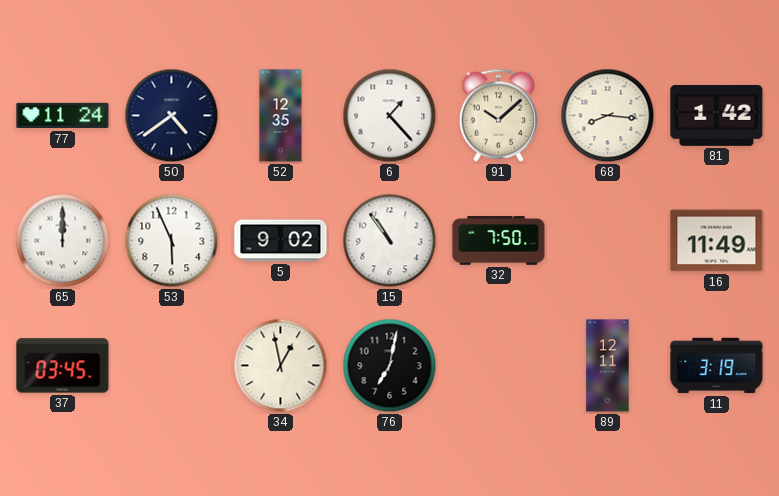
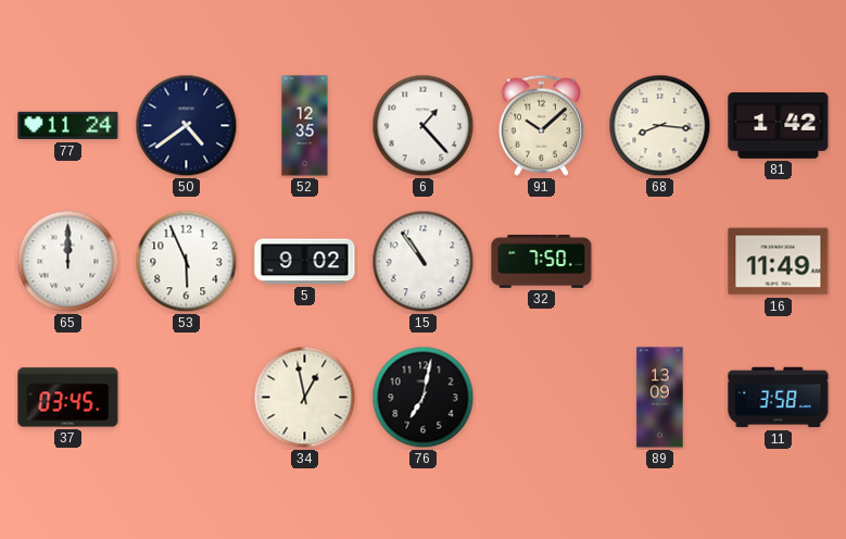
89: 12:11 -> 13:09 (660, 398)
11: 3:19 -> 3:58 (779, 398)
